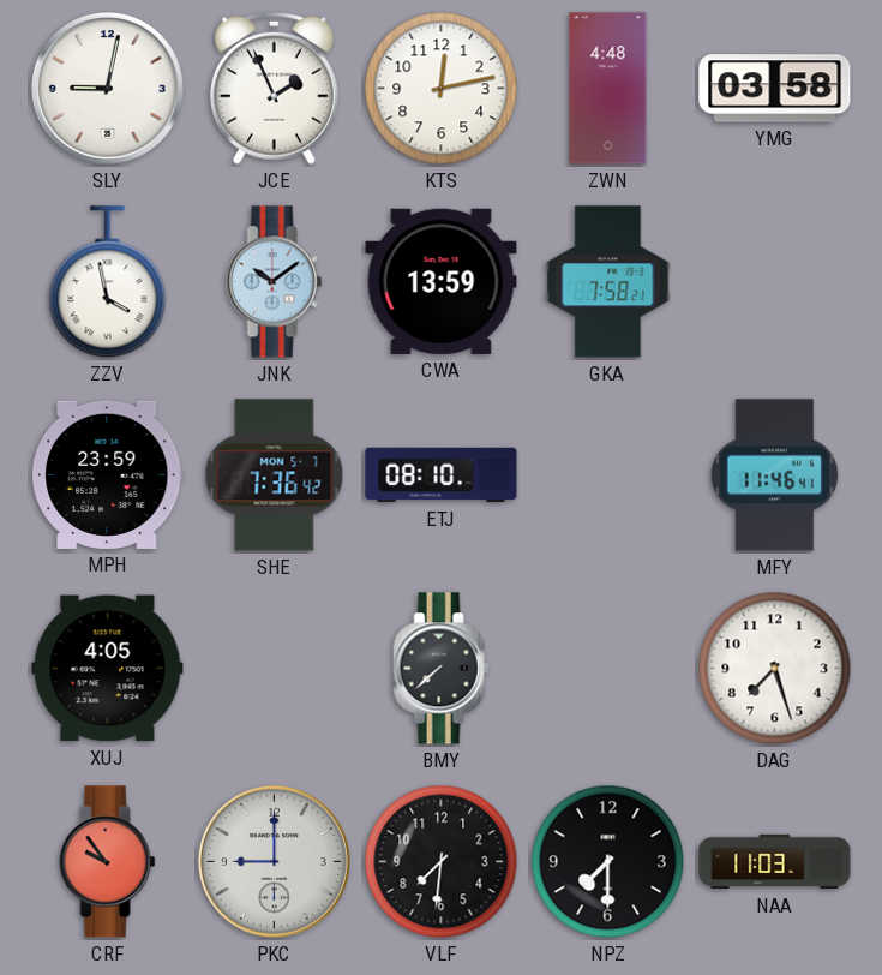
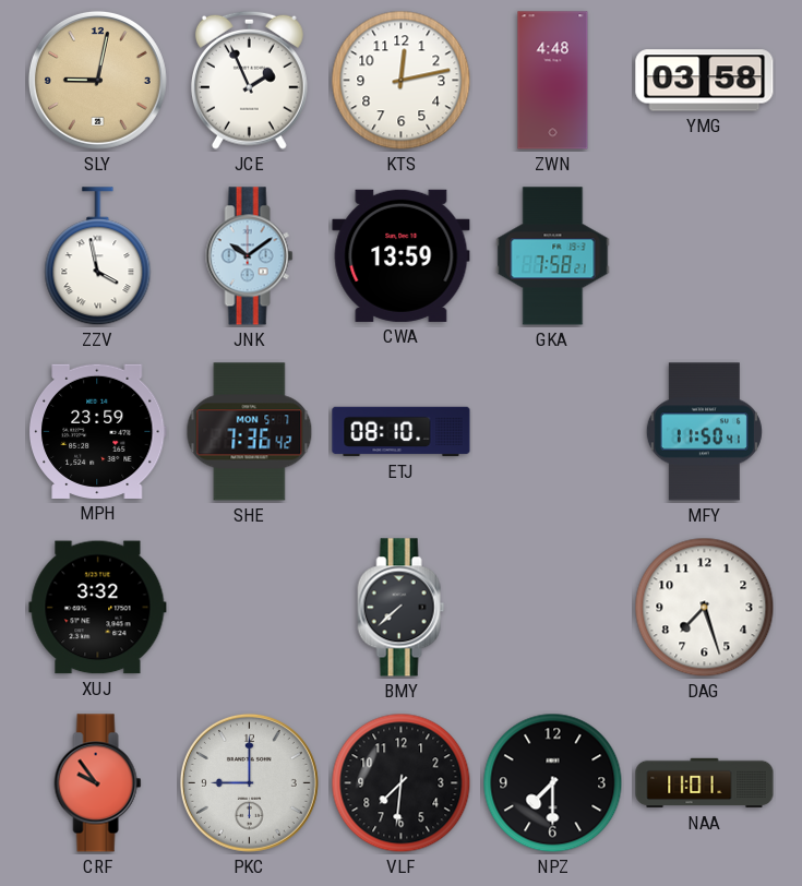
SLY dial: white -> champagne (97, 80)
MFY: 11:46 -> 11:50 (704, 432)
XUJ: 4:05 -> 3:32 (98, 608)
NAA: 11:03 -> 11:01 (705, 783)
